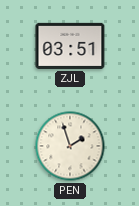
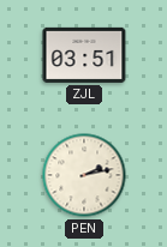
PEN: 1:57 -> 2:13 (84, 175)
